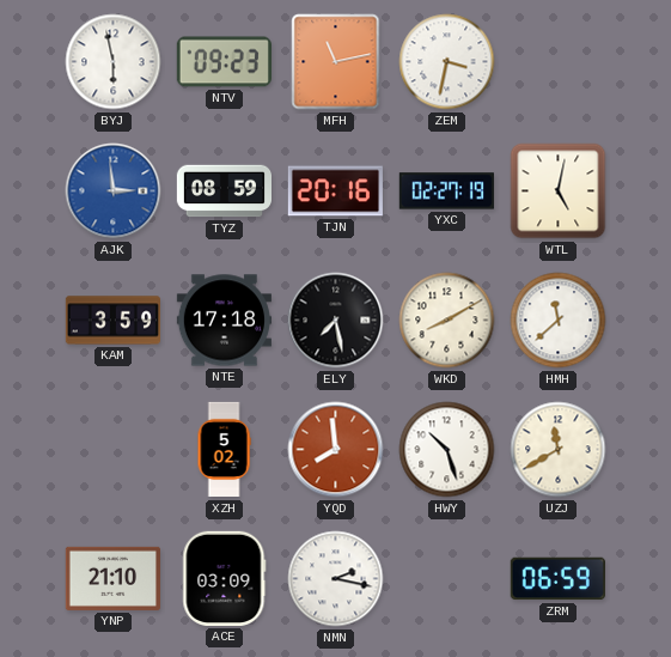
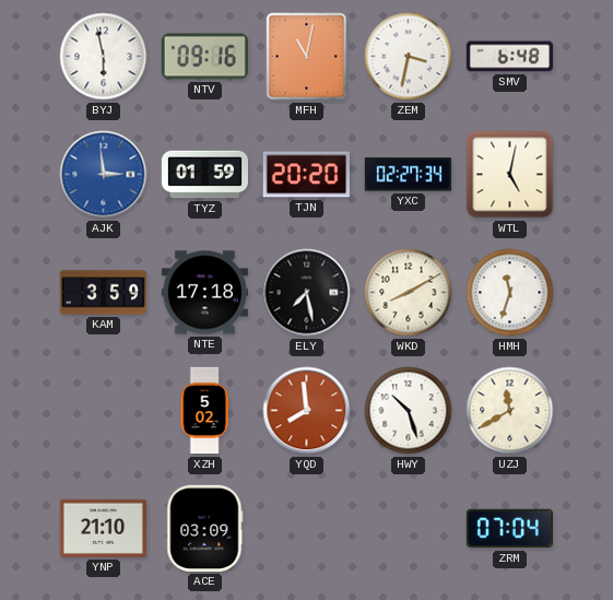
NTV: 09:23 -> 09:16 (204, 57)
MFH: 11:13 -> 11:02 (307, 57)
SMV: none -> 6:48 (509, 57)
TYZ: 08:59 -> 01:59 (204, 175)
TJN: 20:16 -> 20:20 (306, 175)
YXC: 02:27:19 -> 02:27:34 (408, 175)
HMH: 11:38 -> 11:33 (510, 293)
NMN: 2:17 -> none (336, 579)
ZRM: 06:59 -> 07:04 (509, 529)
